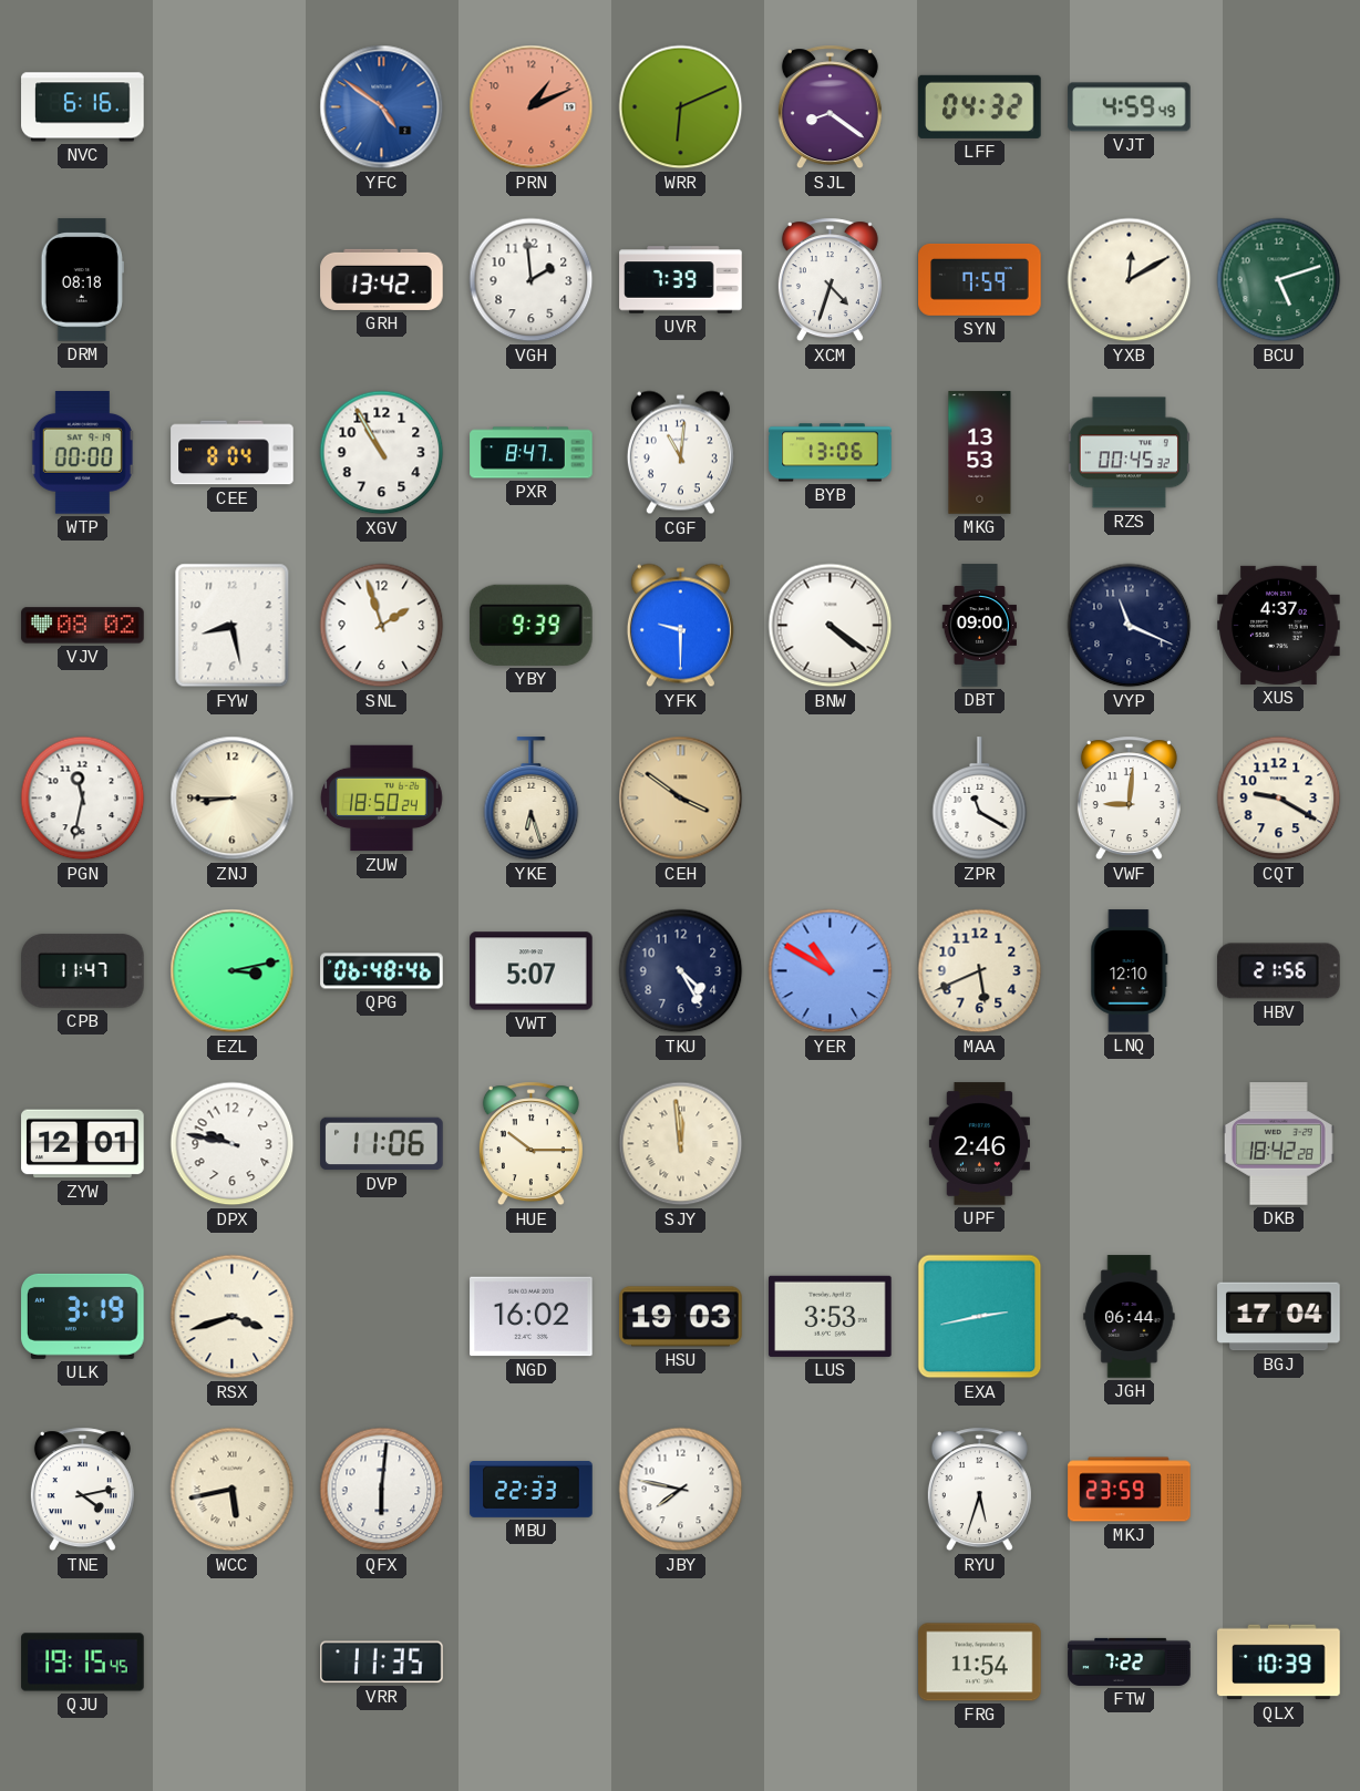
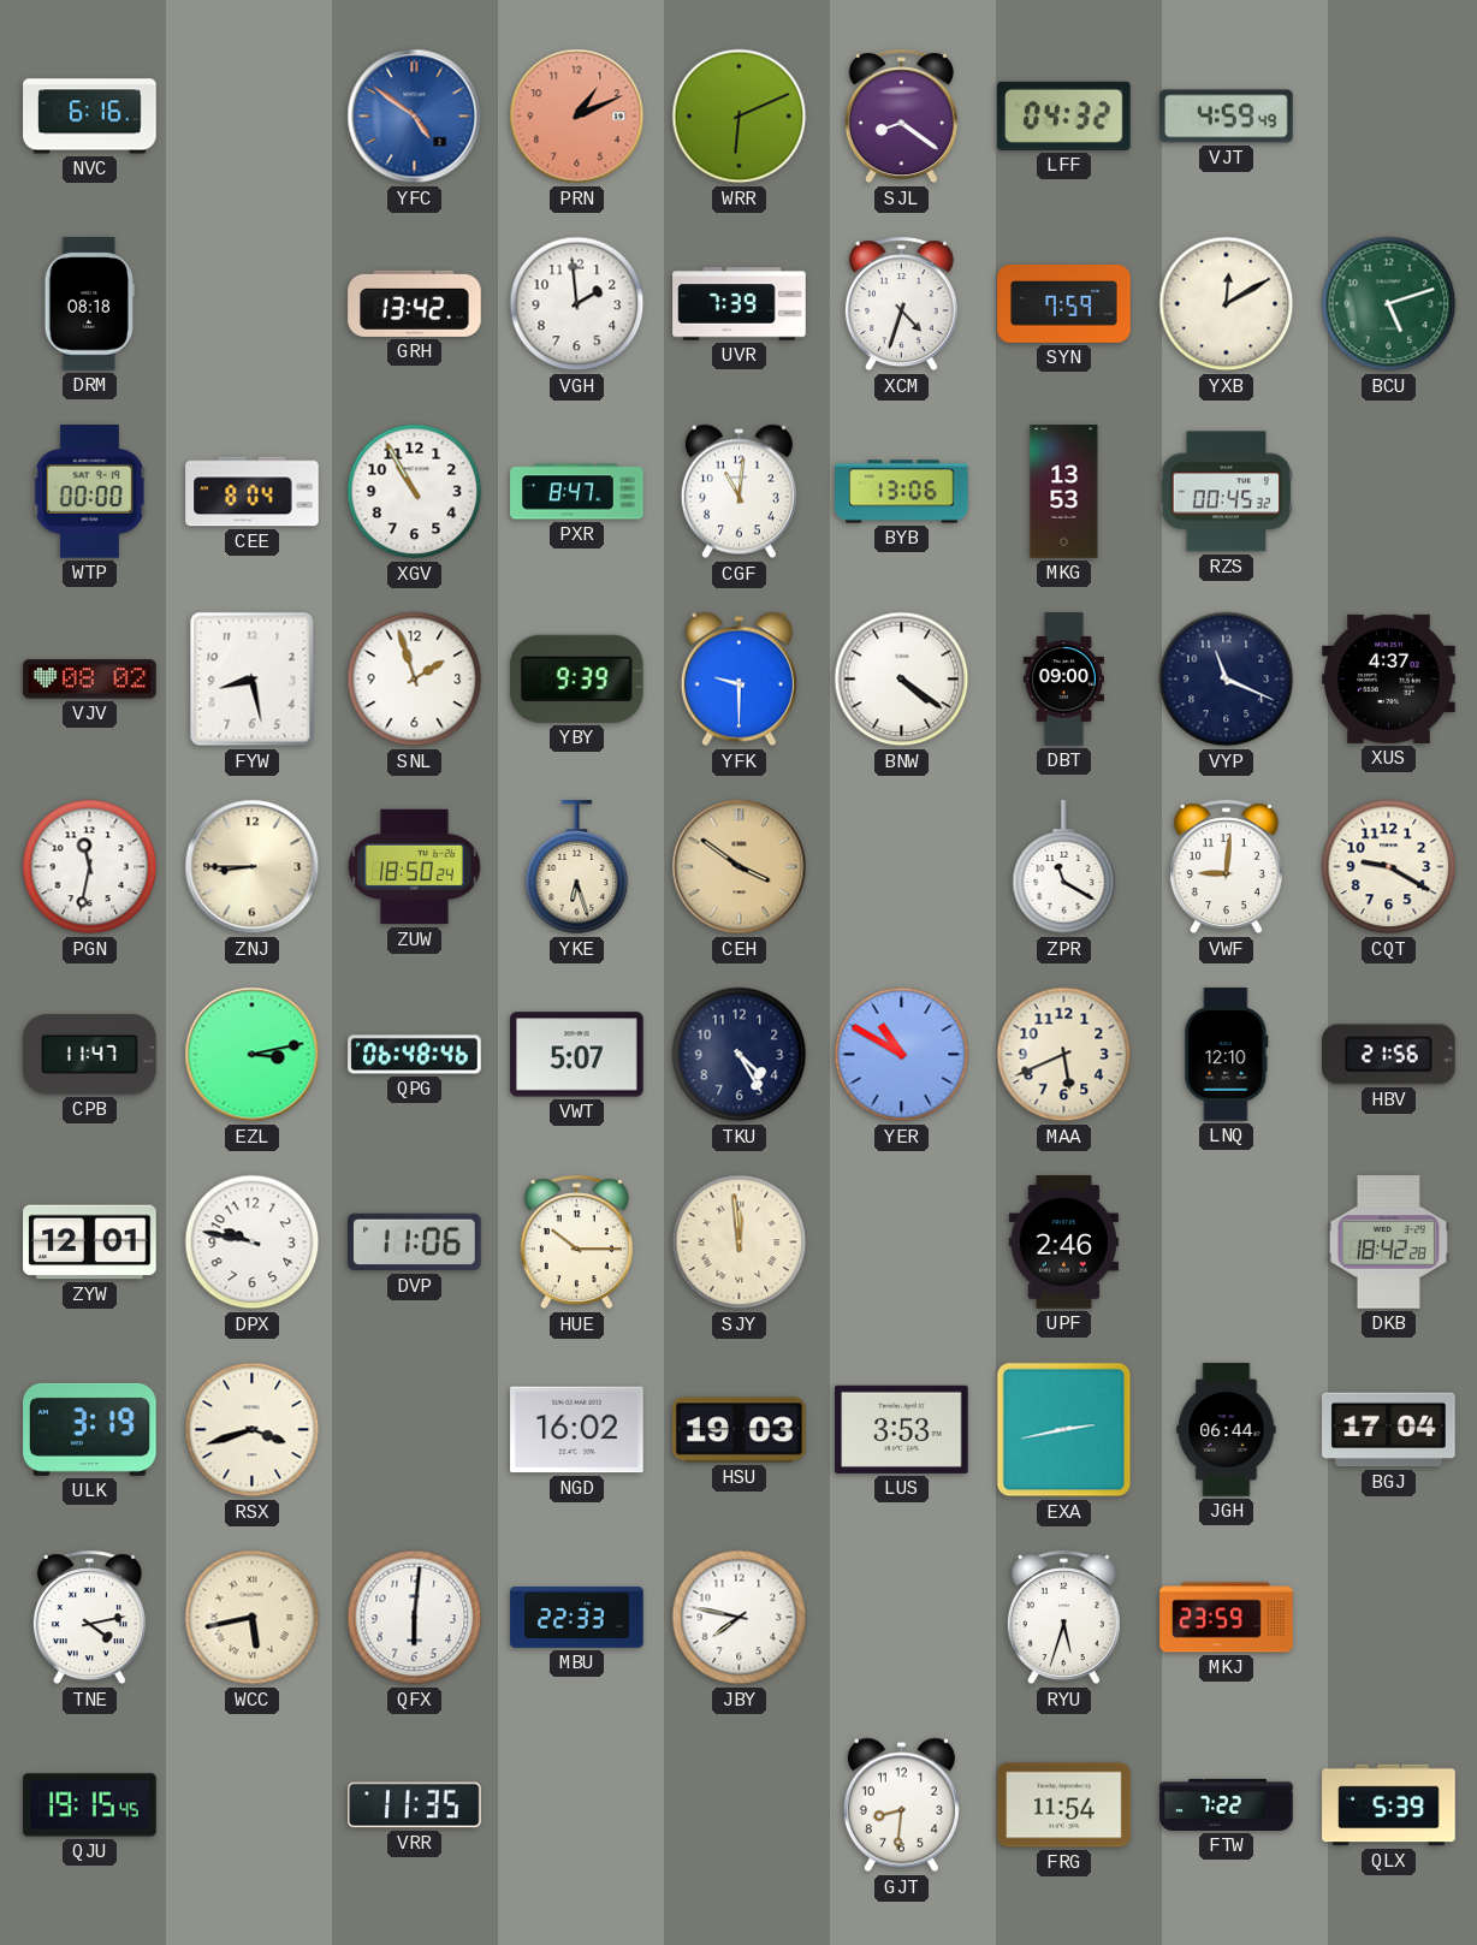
GJT: none -> 8:31 (901, 1805)
QLX: 10:39 -> 5:39 (1389, 1805)
